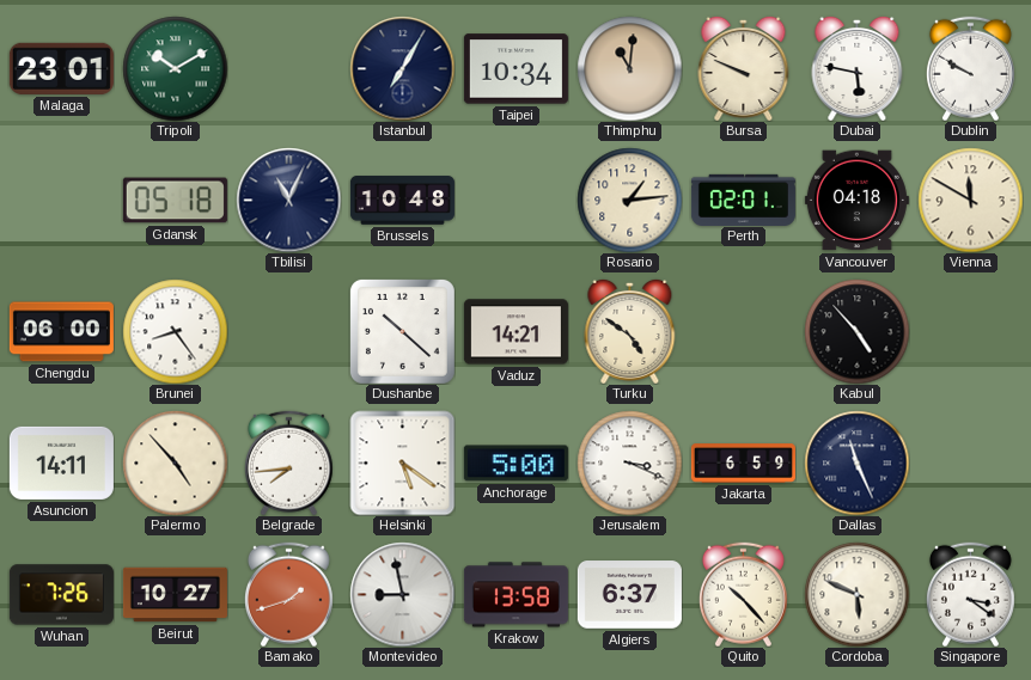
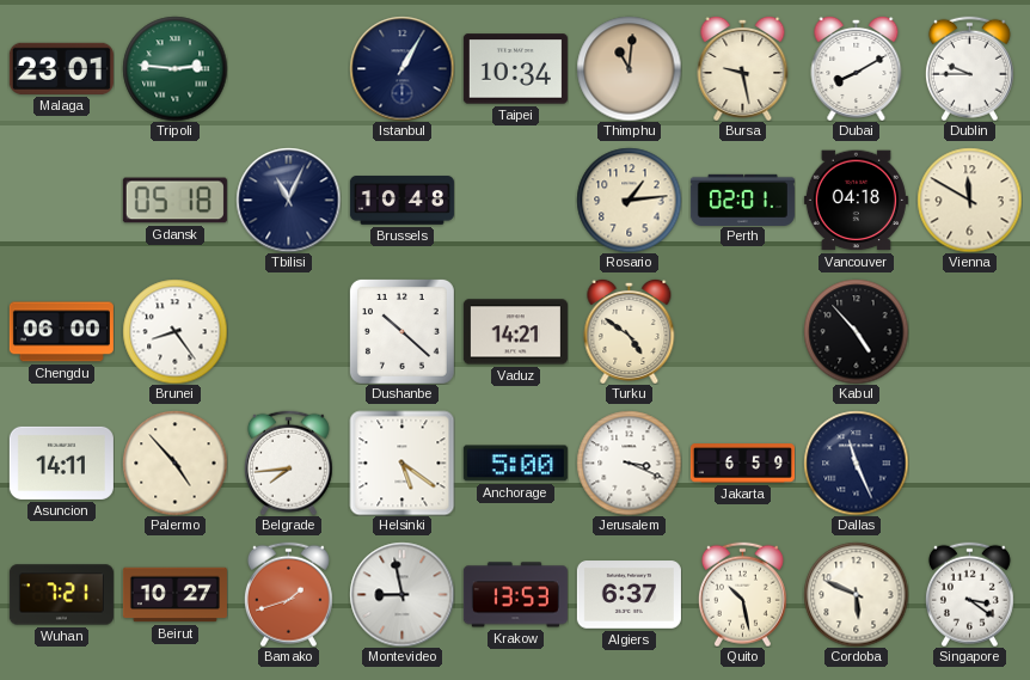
Tripoli: 10:10 -> 2:46 (174, 68)
Istanbul: 7:05 -> 1:05 (401, 68)
Bursa: 9:49 -> 9:28 (743, 68)
Dubai: 5:47 -> 8:10 (857, 68)
Dublin: 9:50 -> 9:45 (969, 68)
Wuhan: 7:26 -> 7:21 (61, 595)
Krakow: 13:58 -> 13:53 (515, 595)
Quito: 10:23 -> 10:28 (742, 594)
